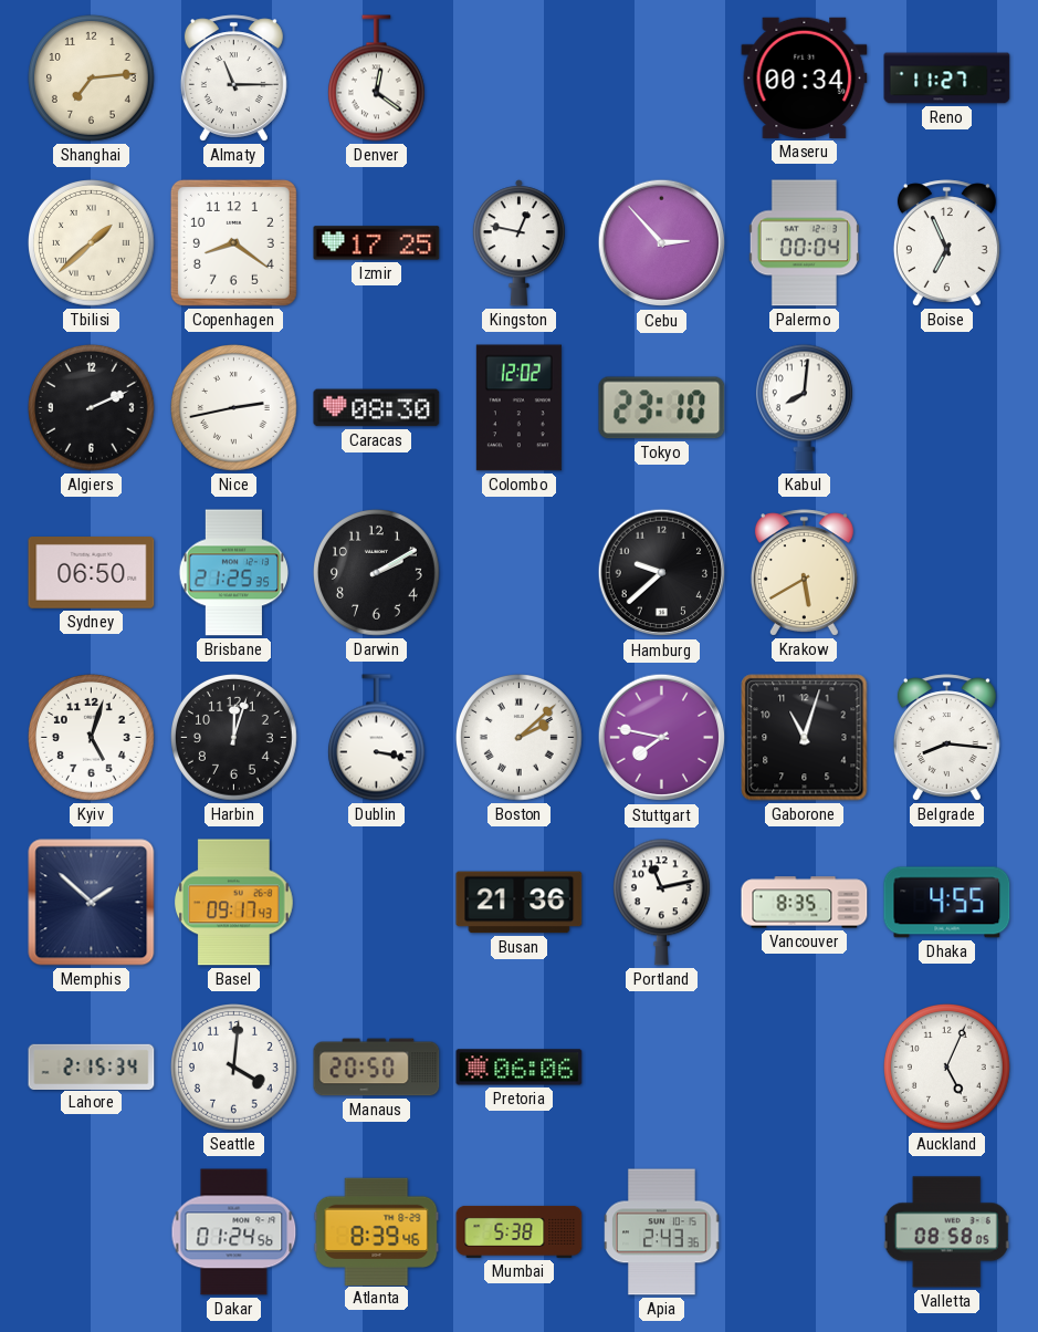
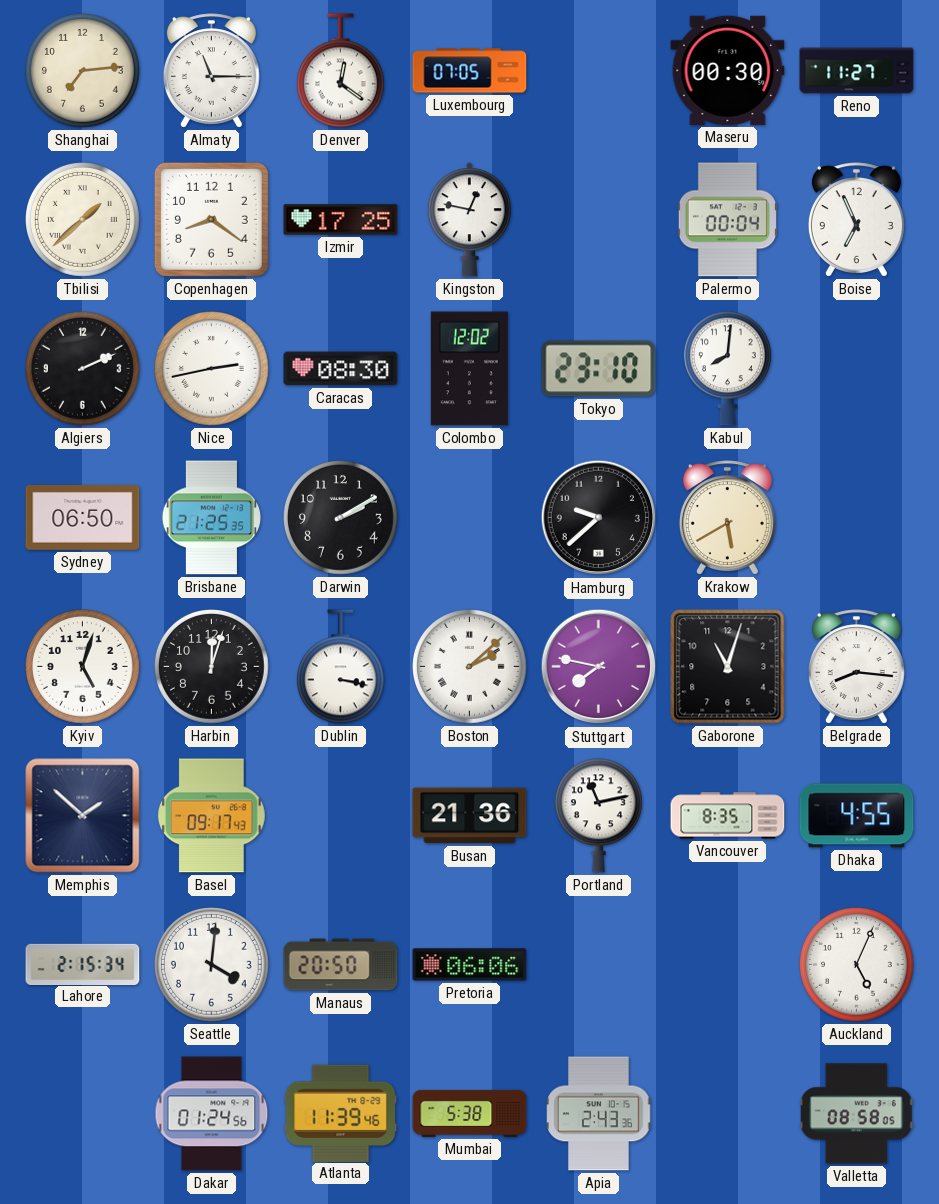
Luxembourg: none -> 07:05 (470, 71)
Maseru: 00:34 -> 00:30 (728, 70)
Cebu: 2:53 -> none (662, 243)
Atlanta: 8:39 -> 11:39 (341, 1113)
